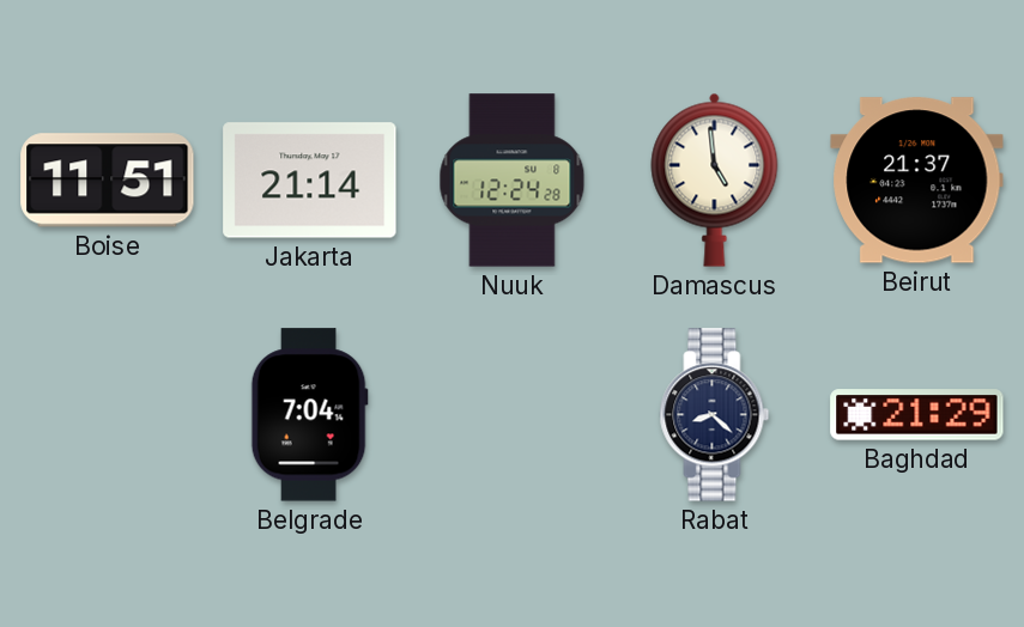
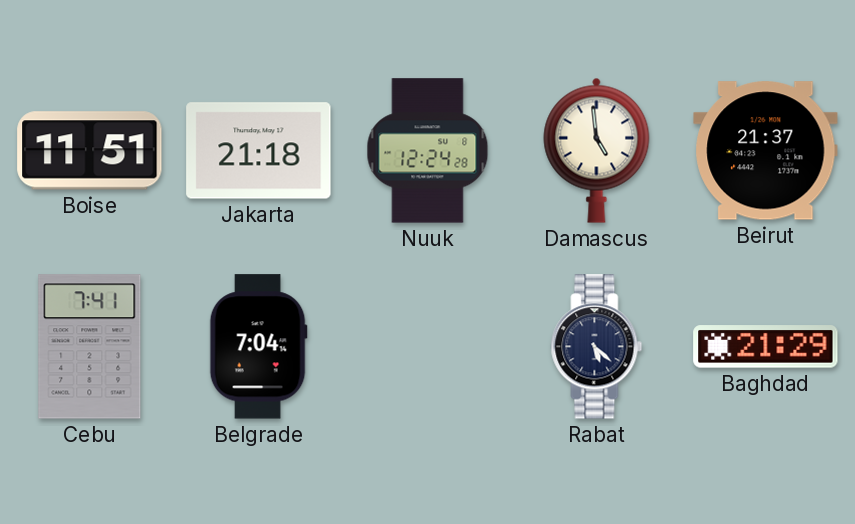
Jakarta: 21:14 -> 21:18 (259, 151)
Cebu: none -> 7:41 (90, 347)
Rabat: 8:22 -> 5:22 (597, 347)
